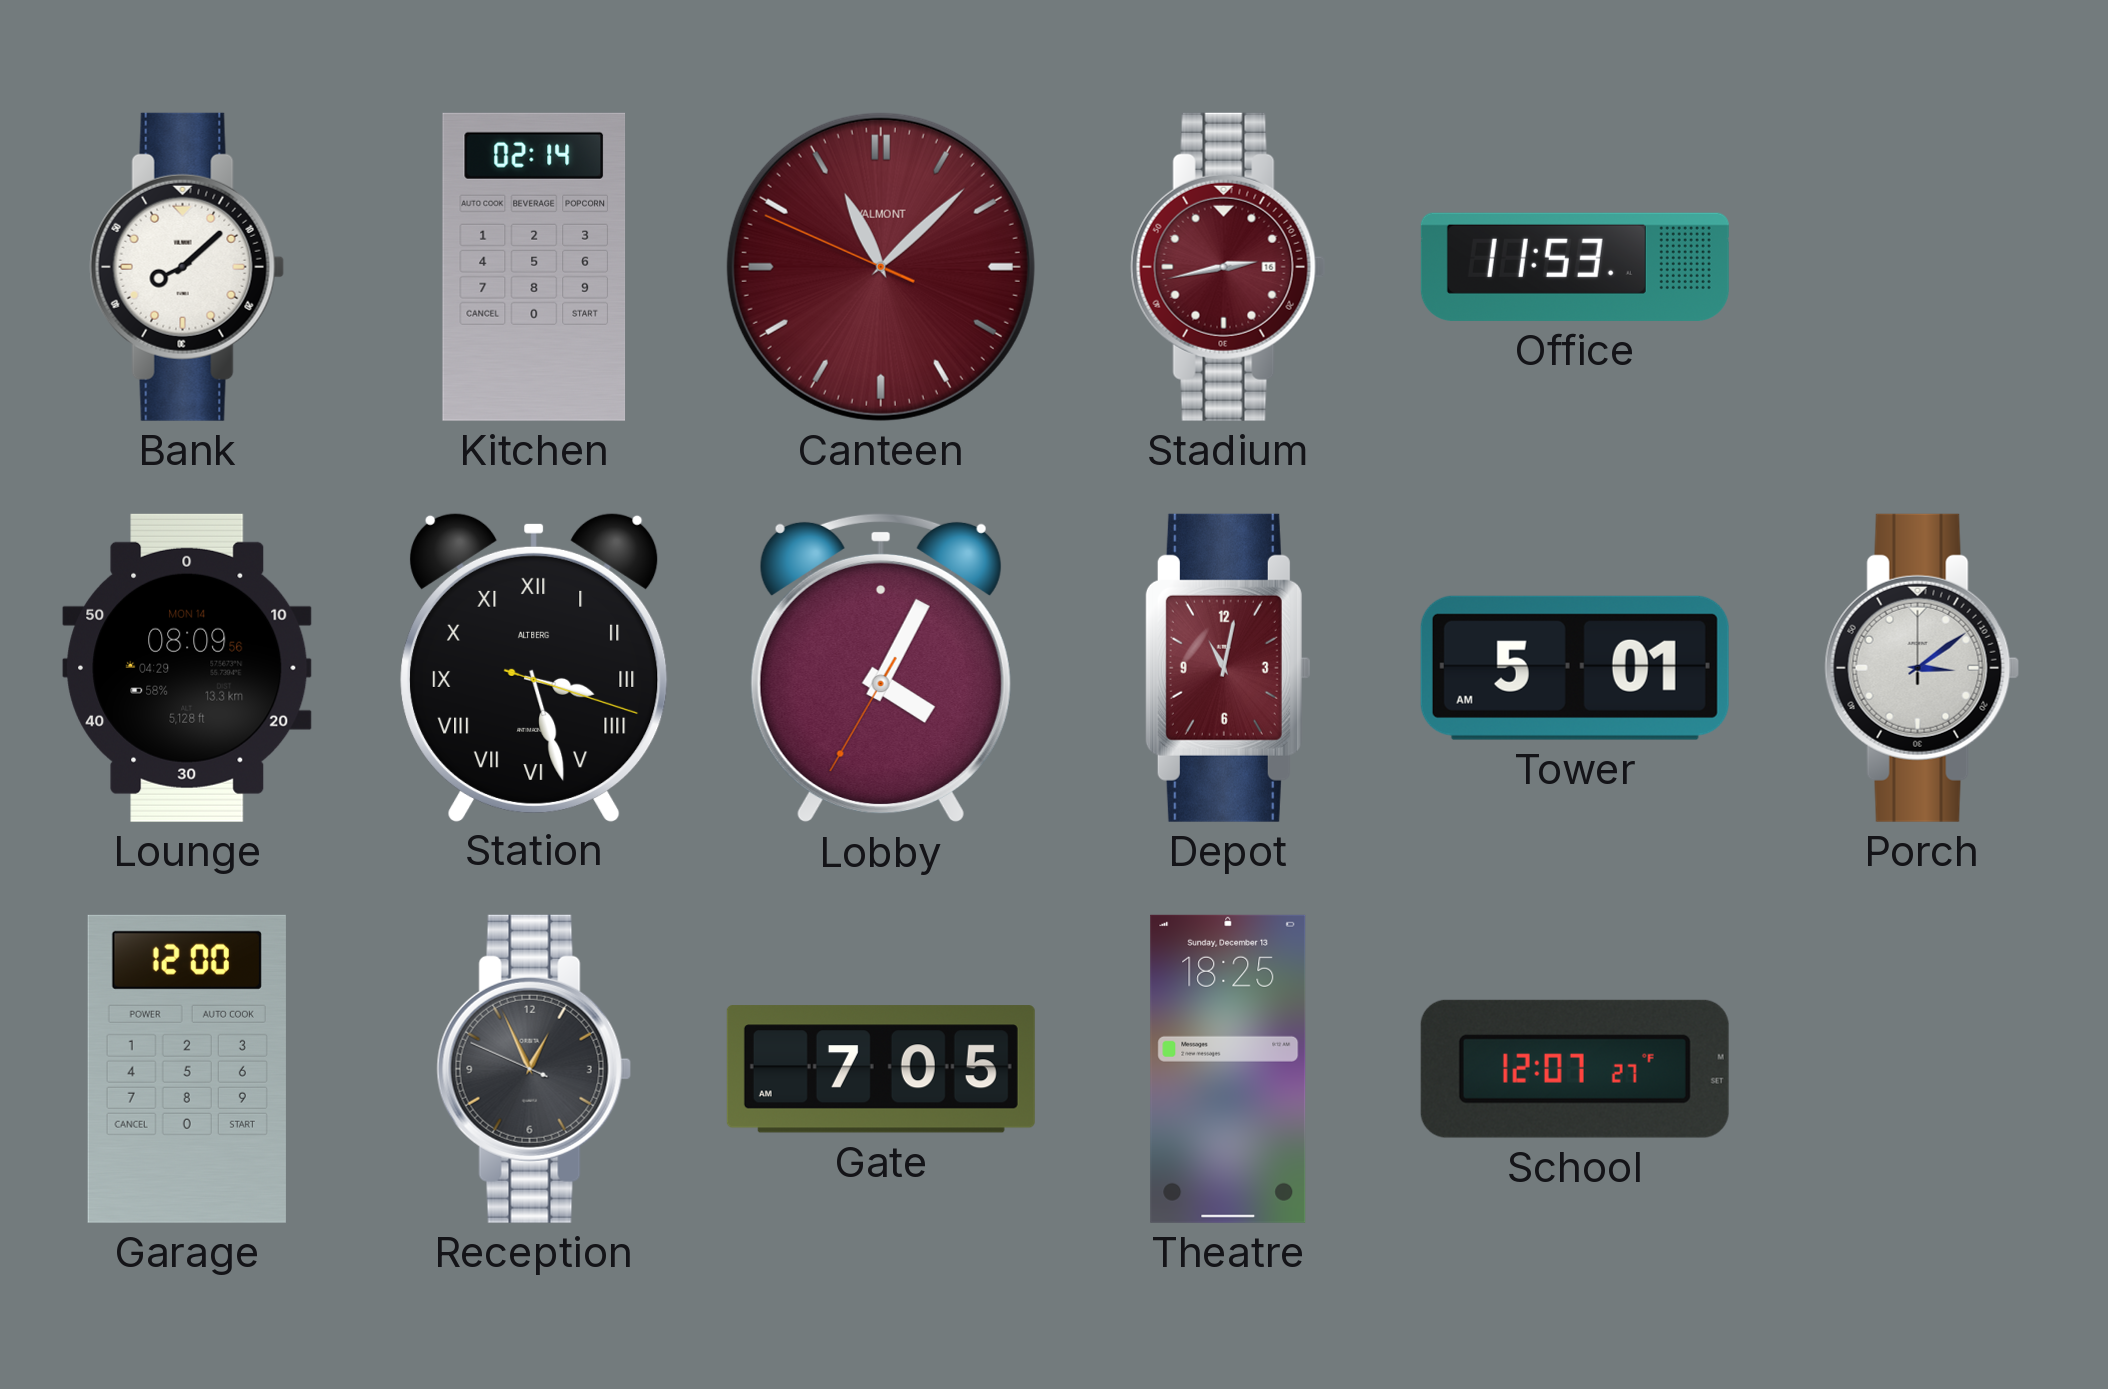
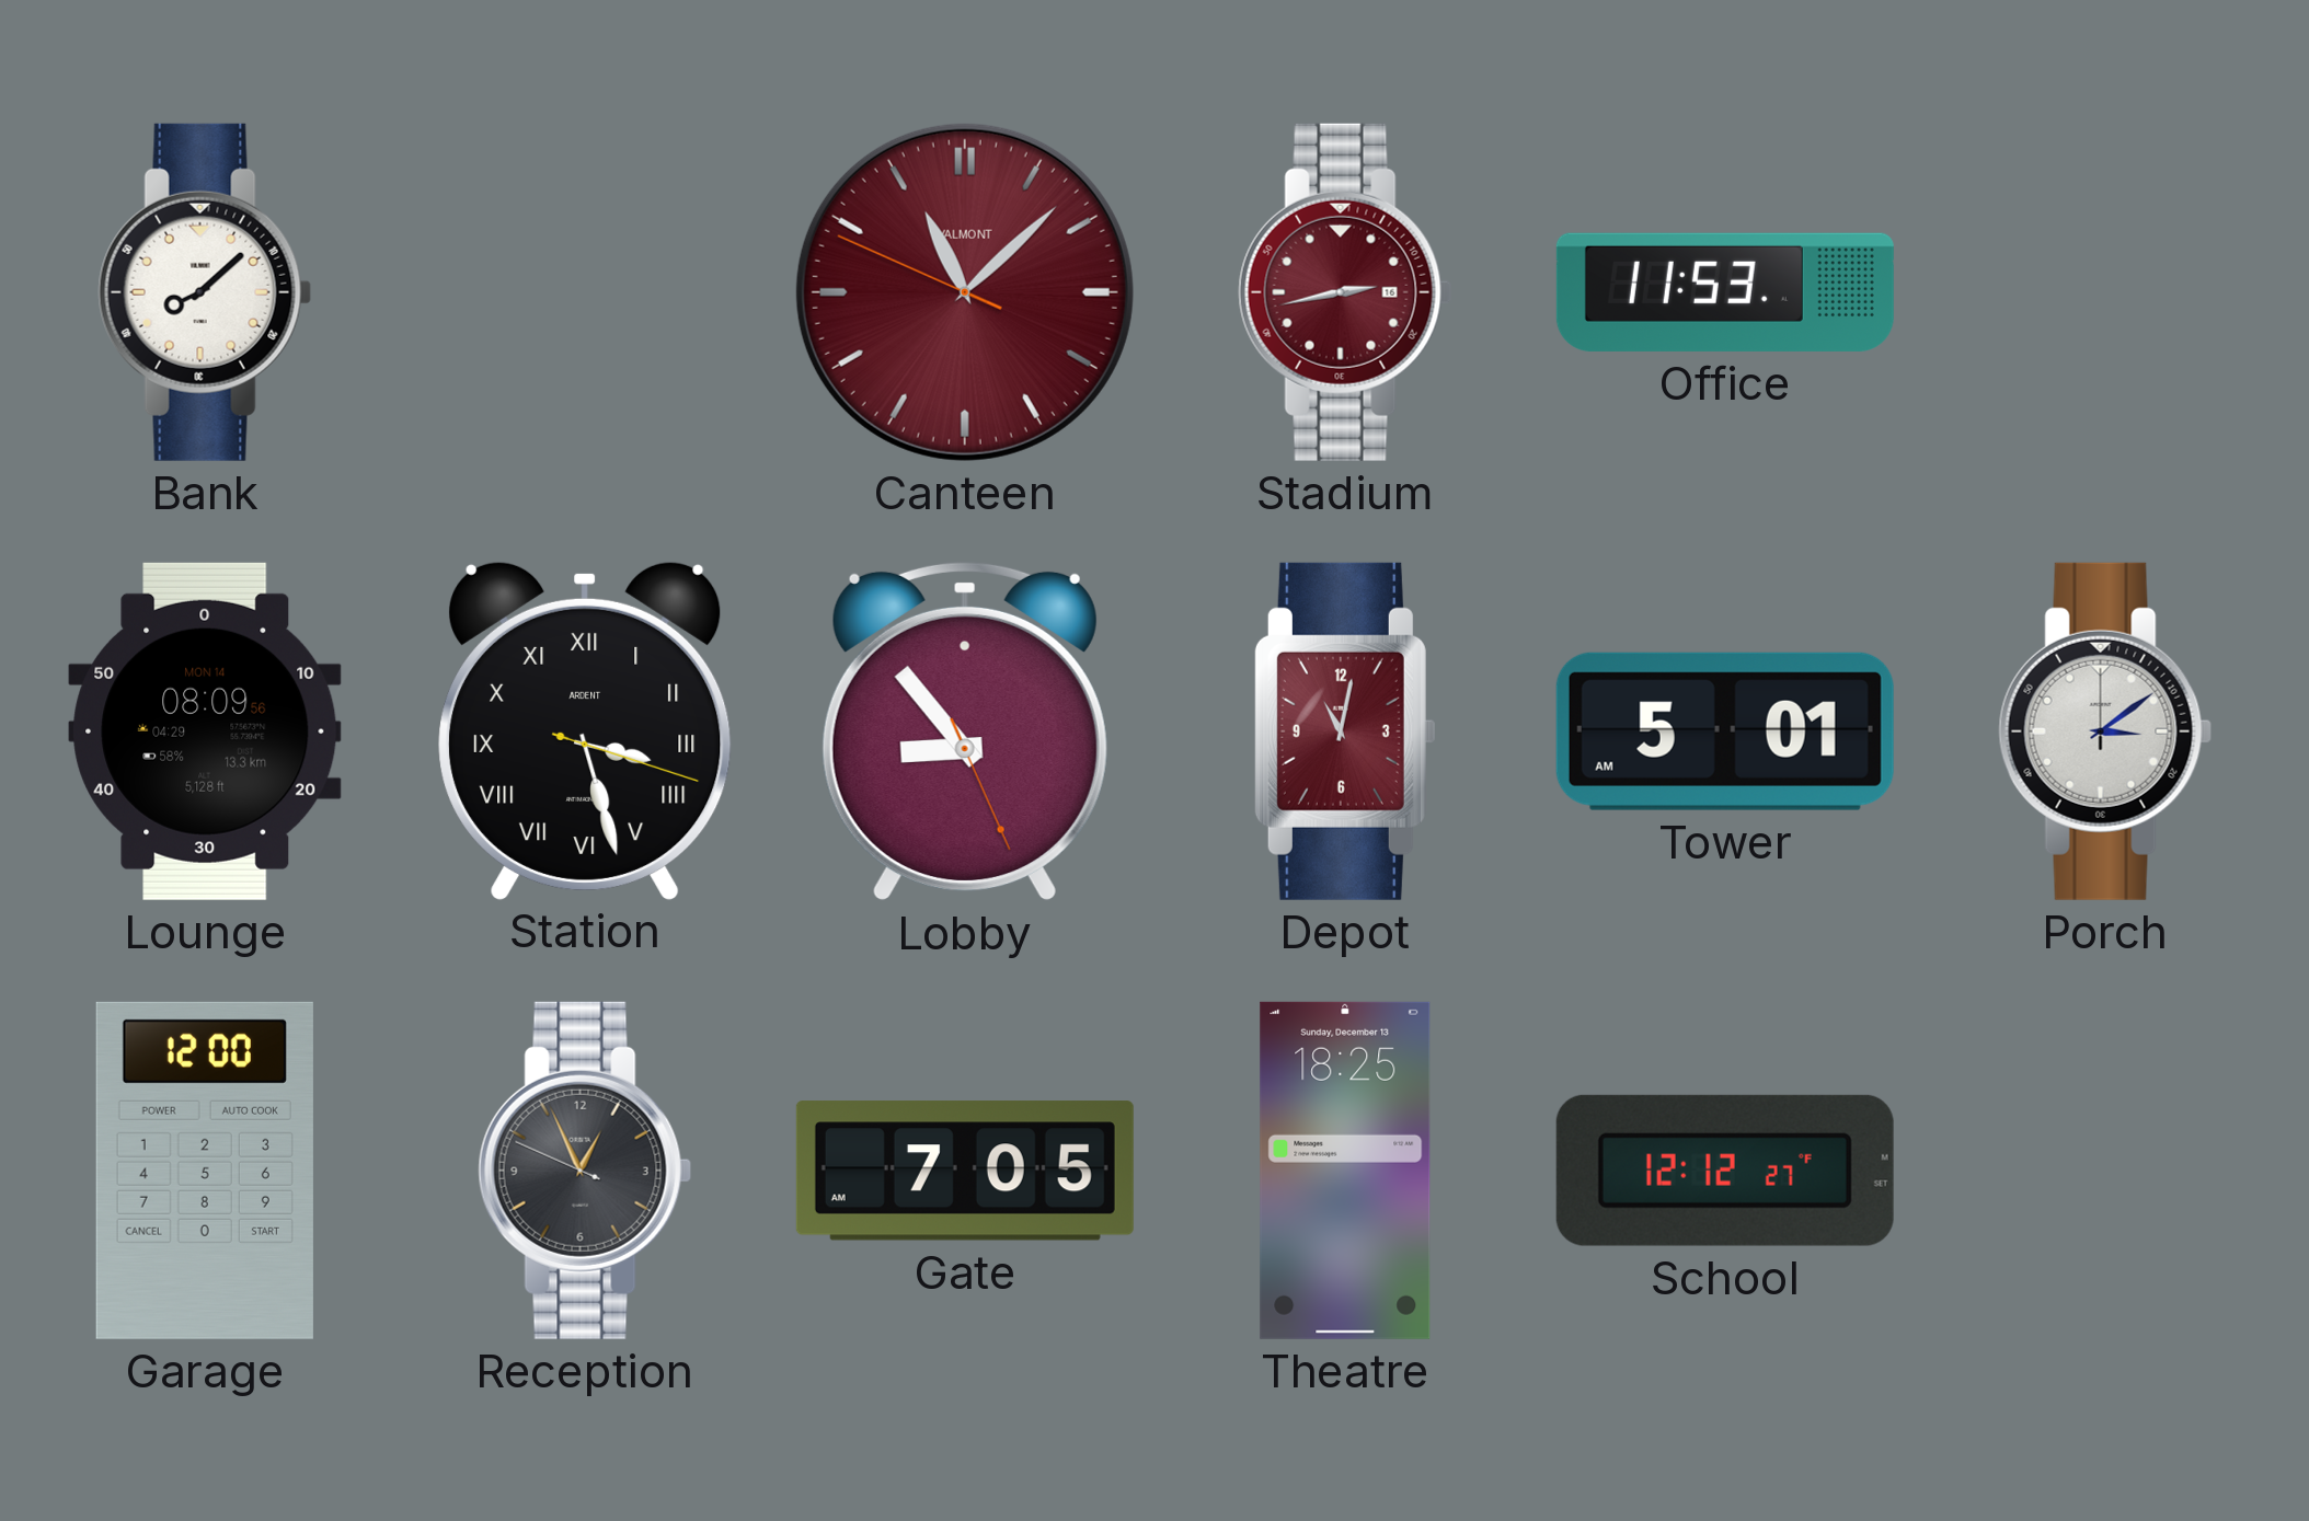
Kitchen: 02:14 -> none (534, 267)
Station brand: ALTBERG -> ARDENT (585, 730)
Lobby: 4:04 -> 8:53 (965, 731)
School: 12:07 -> 12:12 (1725, 1171)
